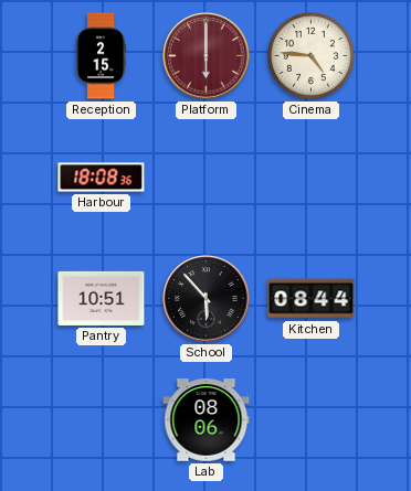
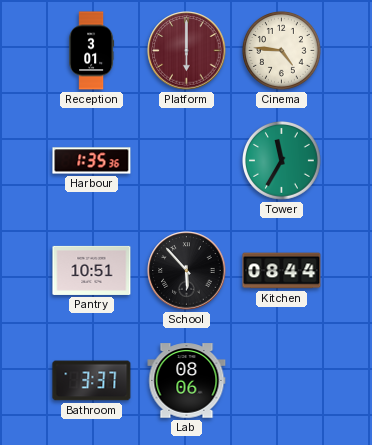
Reception: 2:15 -> 3:01 (92, 51)
Harbour: 18:08 -> 1:35 (92, 161)
Tower: none -> 11:35 (282, 161)
Bathroom: none -> 3:37 (92, 381)
